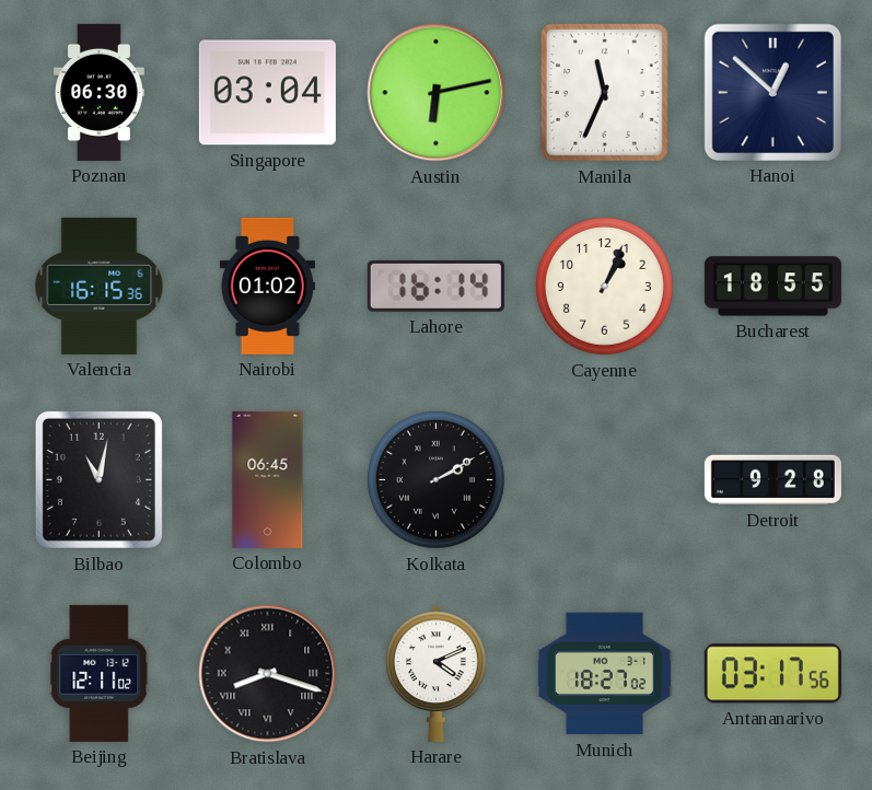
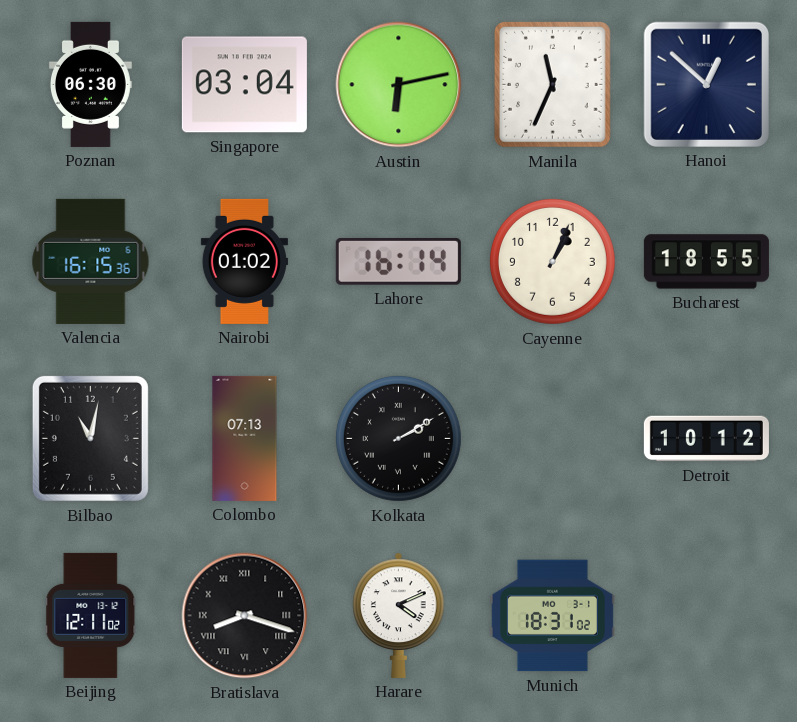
Colombo: 06:45 -> 07:13 (245, 438)
Detroit: 9:28 -> 10:12 (706, 439)
Munich: 18:27 -> 18:31 (552, 616)
Antananarivo: 03:17 -> none (772, 674)
